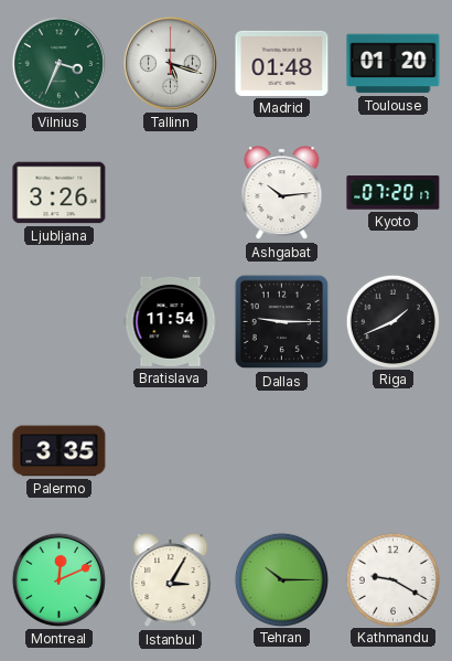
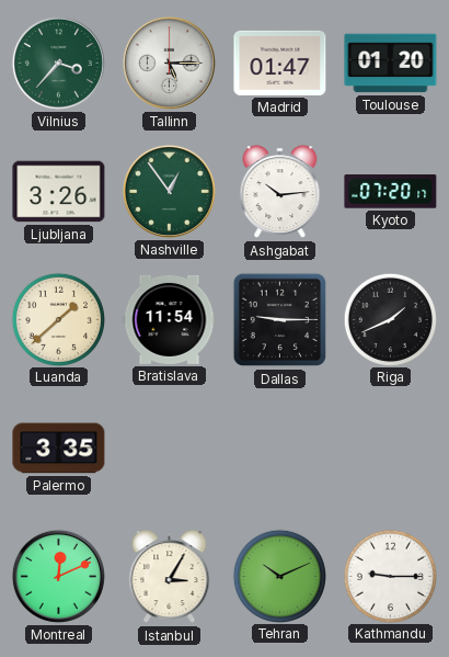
Vilnius: 3:34 -> 3:37 (58, 63)
Tallinn: 5:18 -> 5:15 (169, 63)
Madrid: 01:48 -> 01:47 (280, 63)
Nashville: none -> 12:54 (169, 191)
Luanda: none -> 1:38 (58, 319)
Tehran: 10:15 -> 10:11 (279, 576)
Kathmandu: 9:20 -> 9:15 (390, 576)
